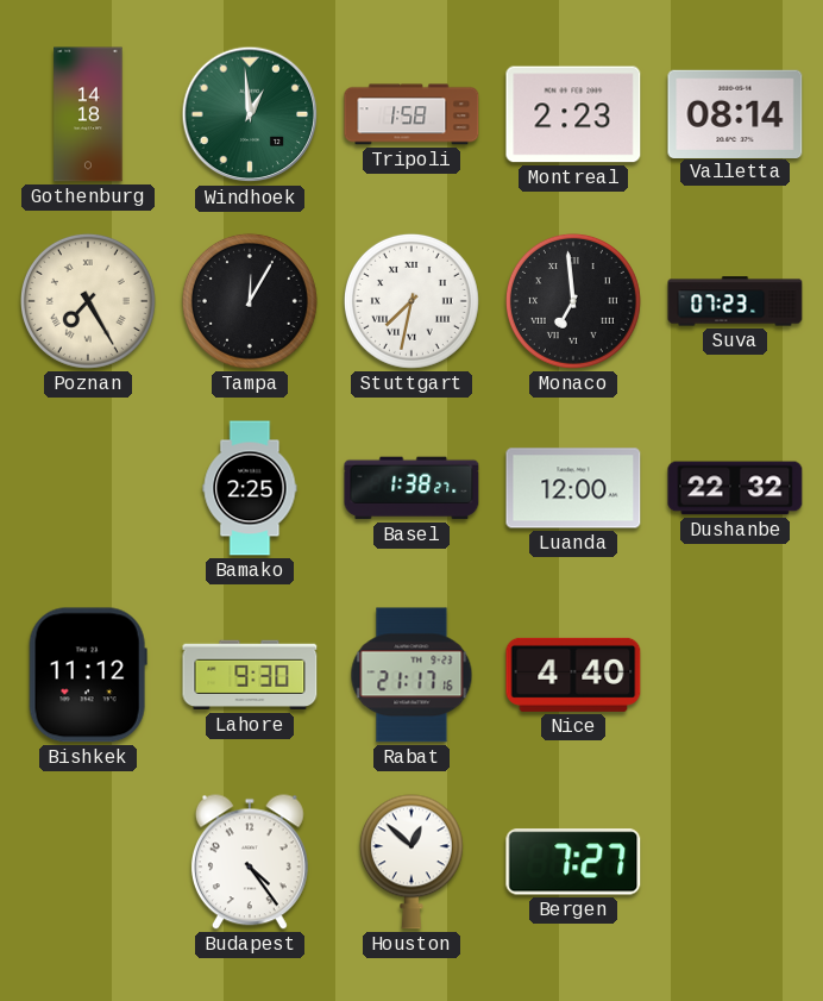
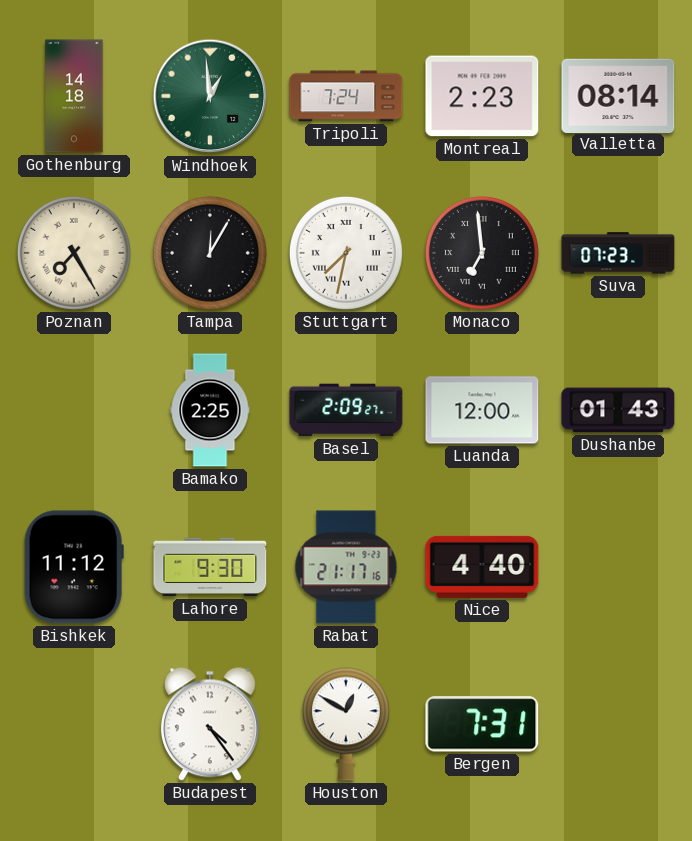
Tripoli: 1:58 -> 7:24 (346, 96)
Basel: 1:38 -> 2:09 (346, 410)
Dushanbe: 22:32 -> 01:43 (618, 410)
Houston: 12:52 -> 12:50 (346, 724)
Bergen: 7:27 -> 7:31 (482, 724)
